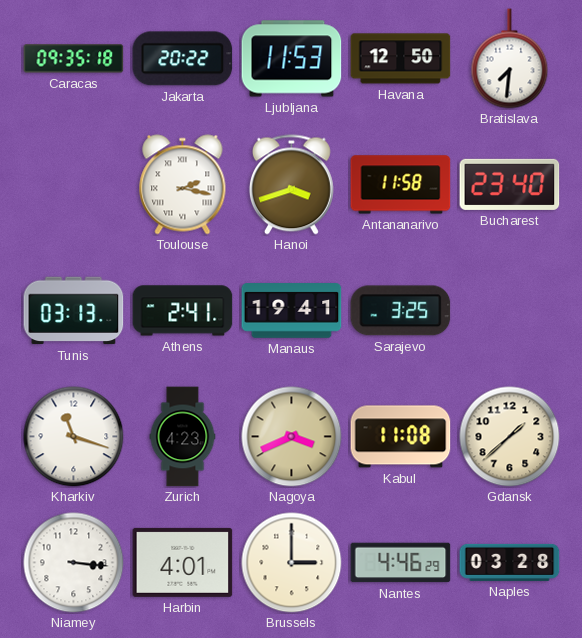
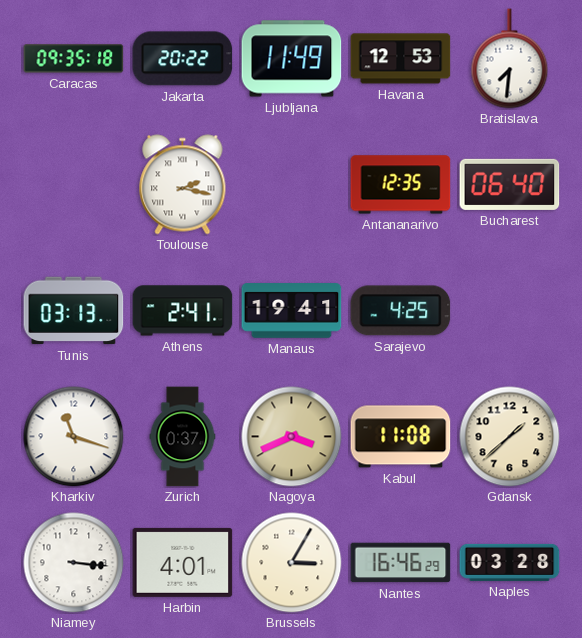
Ljubljana: 11:53 -> 11:49 (292, 59)
Havana: 12:50 -> 12:53 (401, 59)
Hanoi: 3:42 -> none (291, 185)
Antananarivo: 11:58 -> 12:35 (401, 185)
Bucharest: 23:40 -> 06:40 (510, 184)
Sarajevo: 3:25 -> 4:25 (401, 311)
Zurich: 4:23 -> 0:37 (183, 437)
Brussels: 3:00 -> 3:05 (292, 563)
Nantes: 4:46 -> 16:46 (401, 563)
